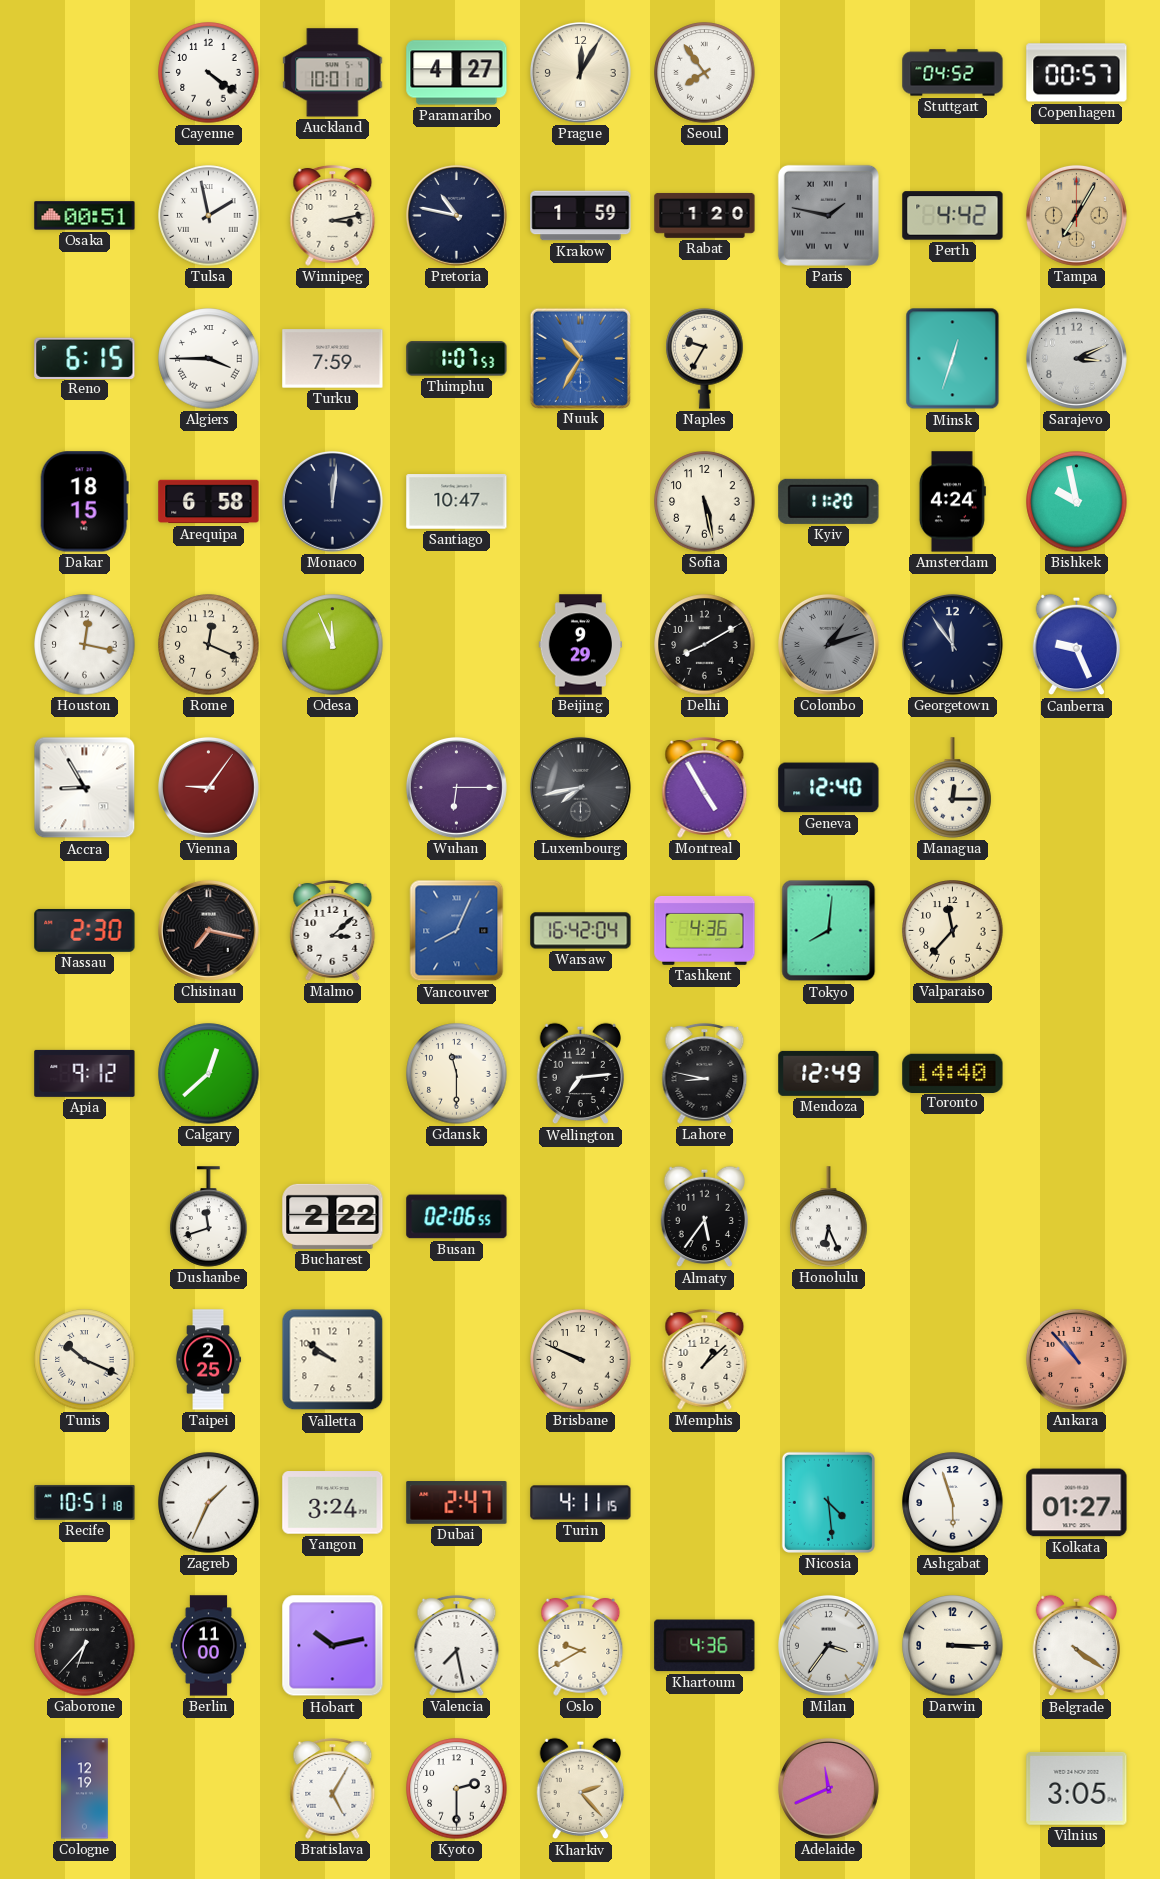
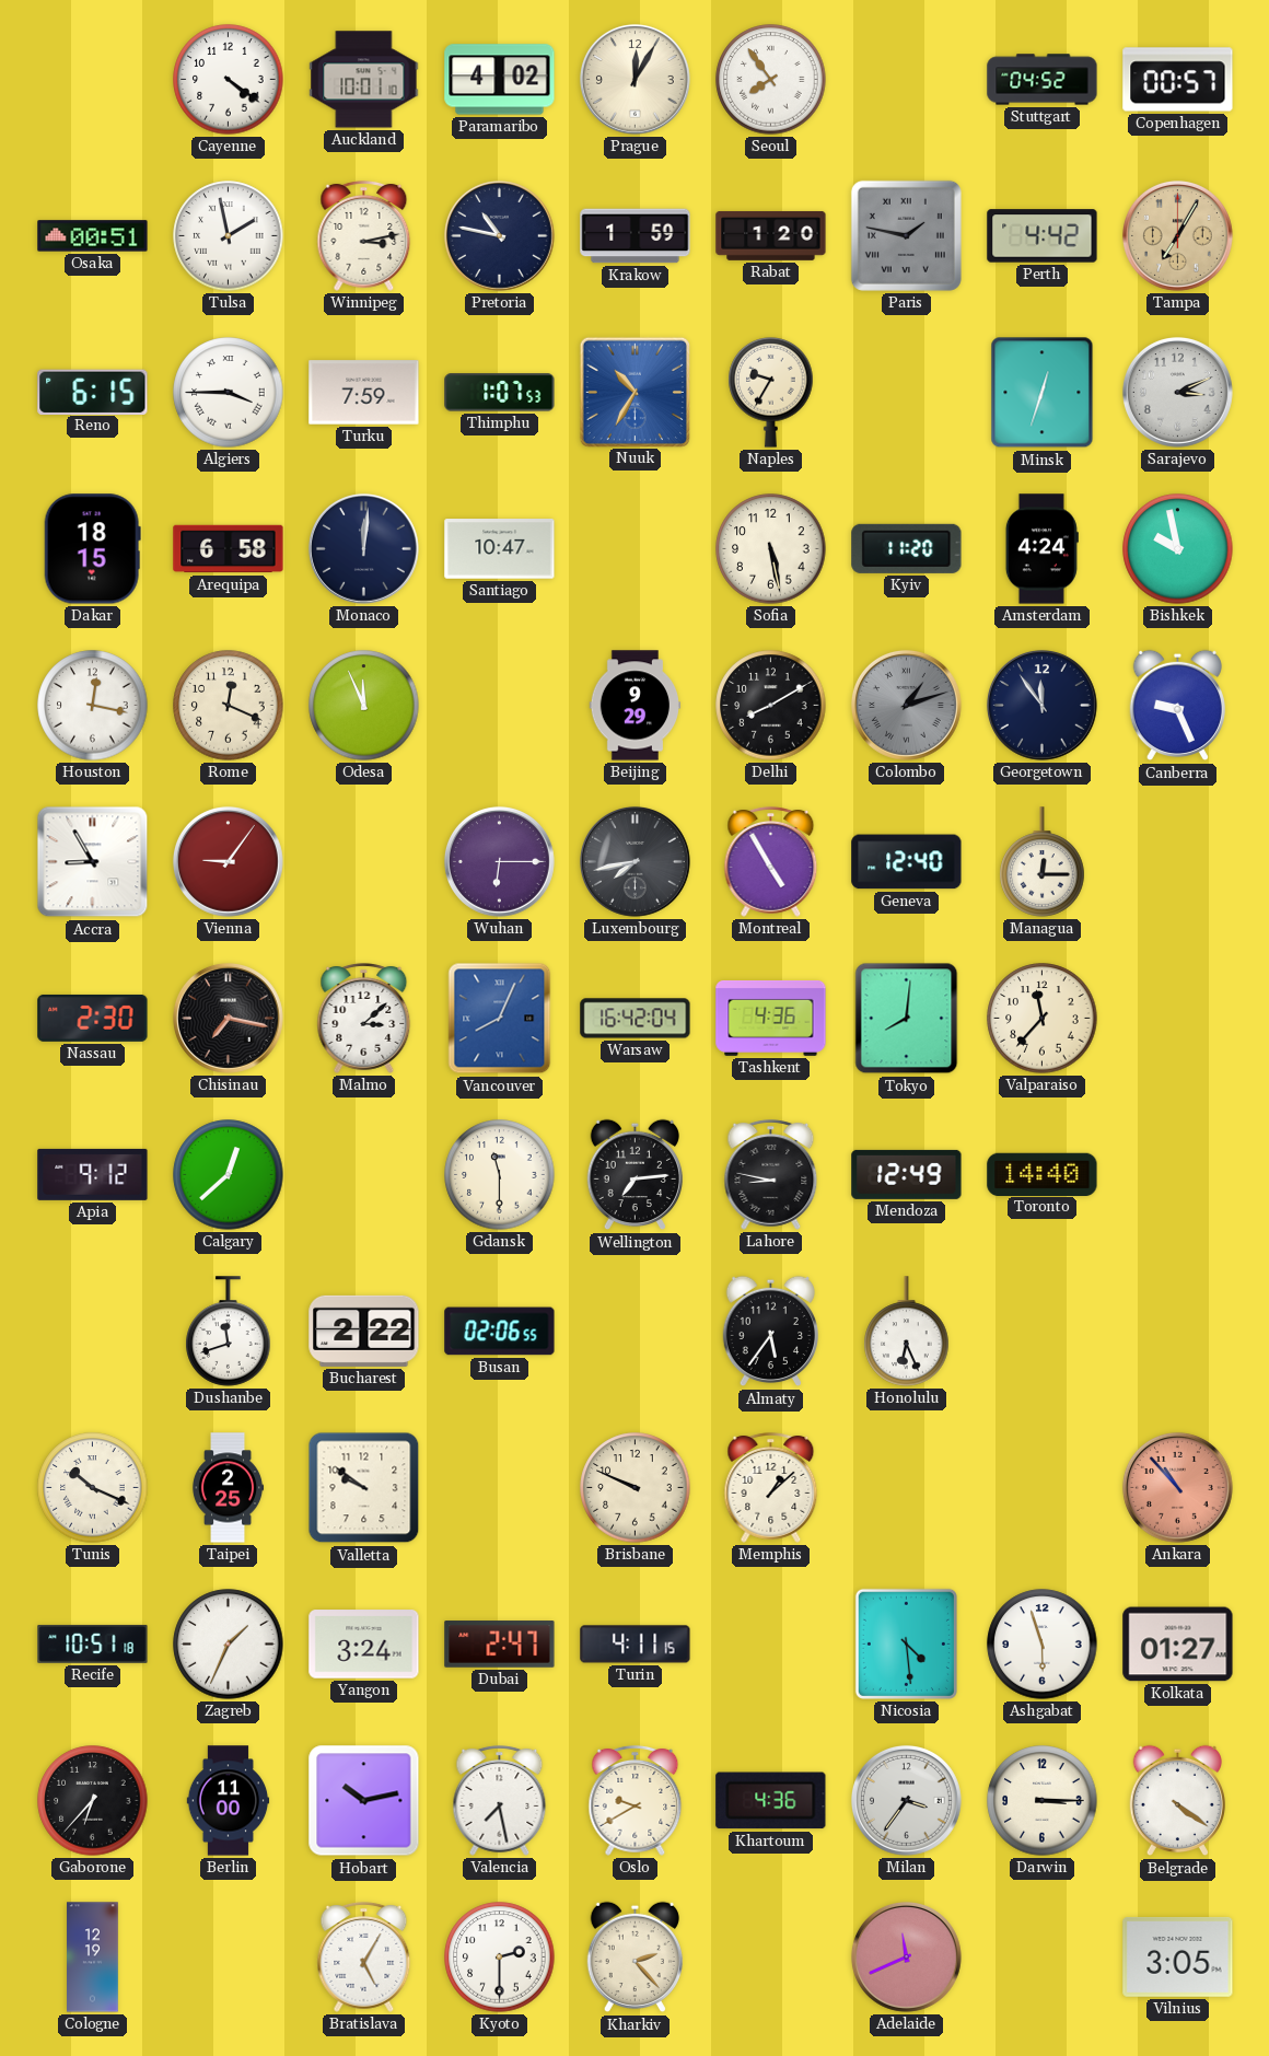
Paramaribo: 4:27 -> 4:02 (500, 80)
